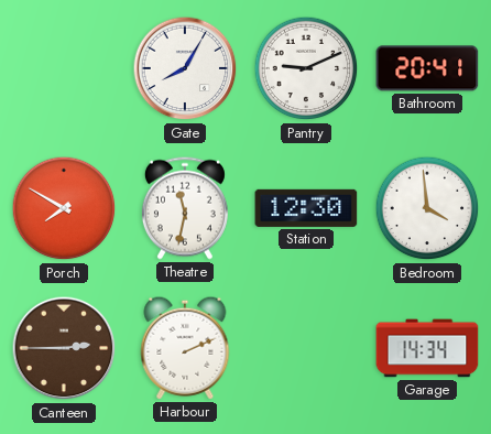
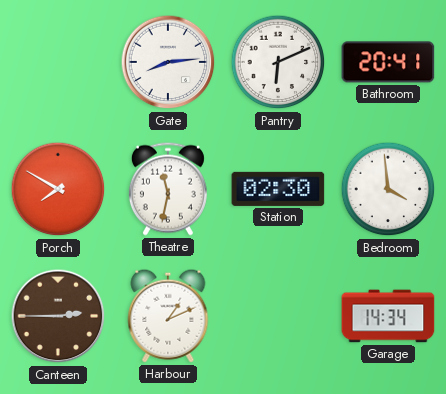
Gate: 8:05 -> 8:14 (168, 62)
Pantry: 9:11 -> 6:11 (278, 62)
Station: 12:30 -> 02:30 (278, 189)
Harbour: 2:11 -> 1:11 (168, 316)
